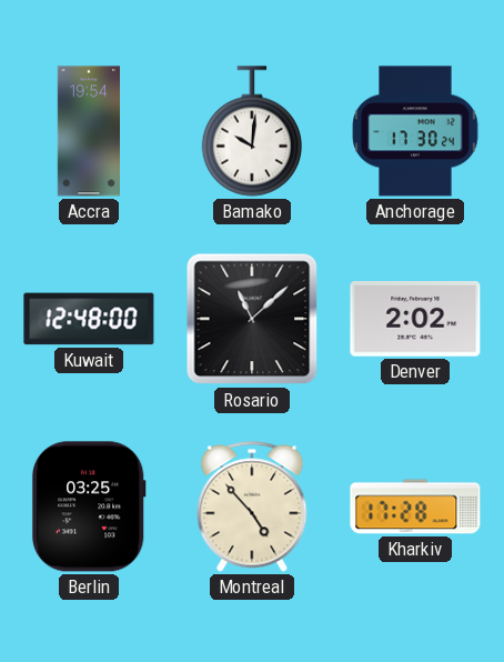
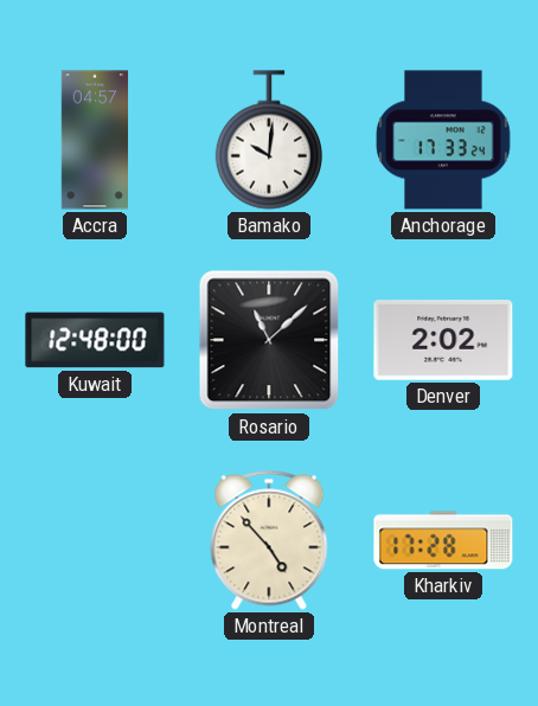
Accra: 19:54 -> 04:57 (94, 140)
Anchorage: 17:30 -> 17:33 (443, 140)
Berlin: 03:25 -> none (89, 506)
